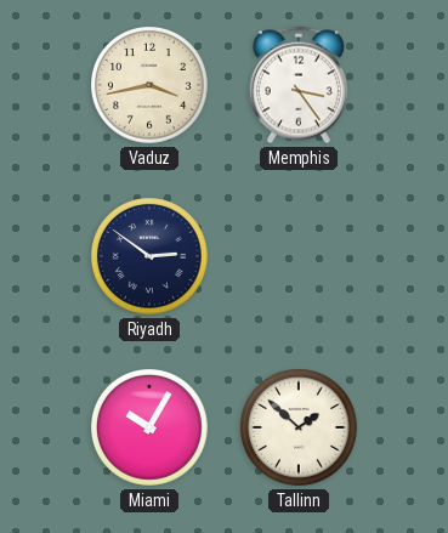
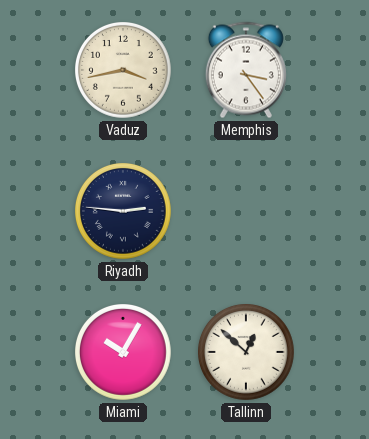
Riyadh: 2:51 -> 2:46 (124, 212)
Tallinn: 1:52 -> 12:52 (247, 353)
